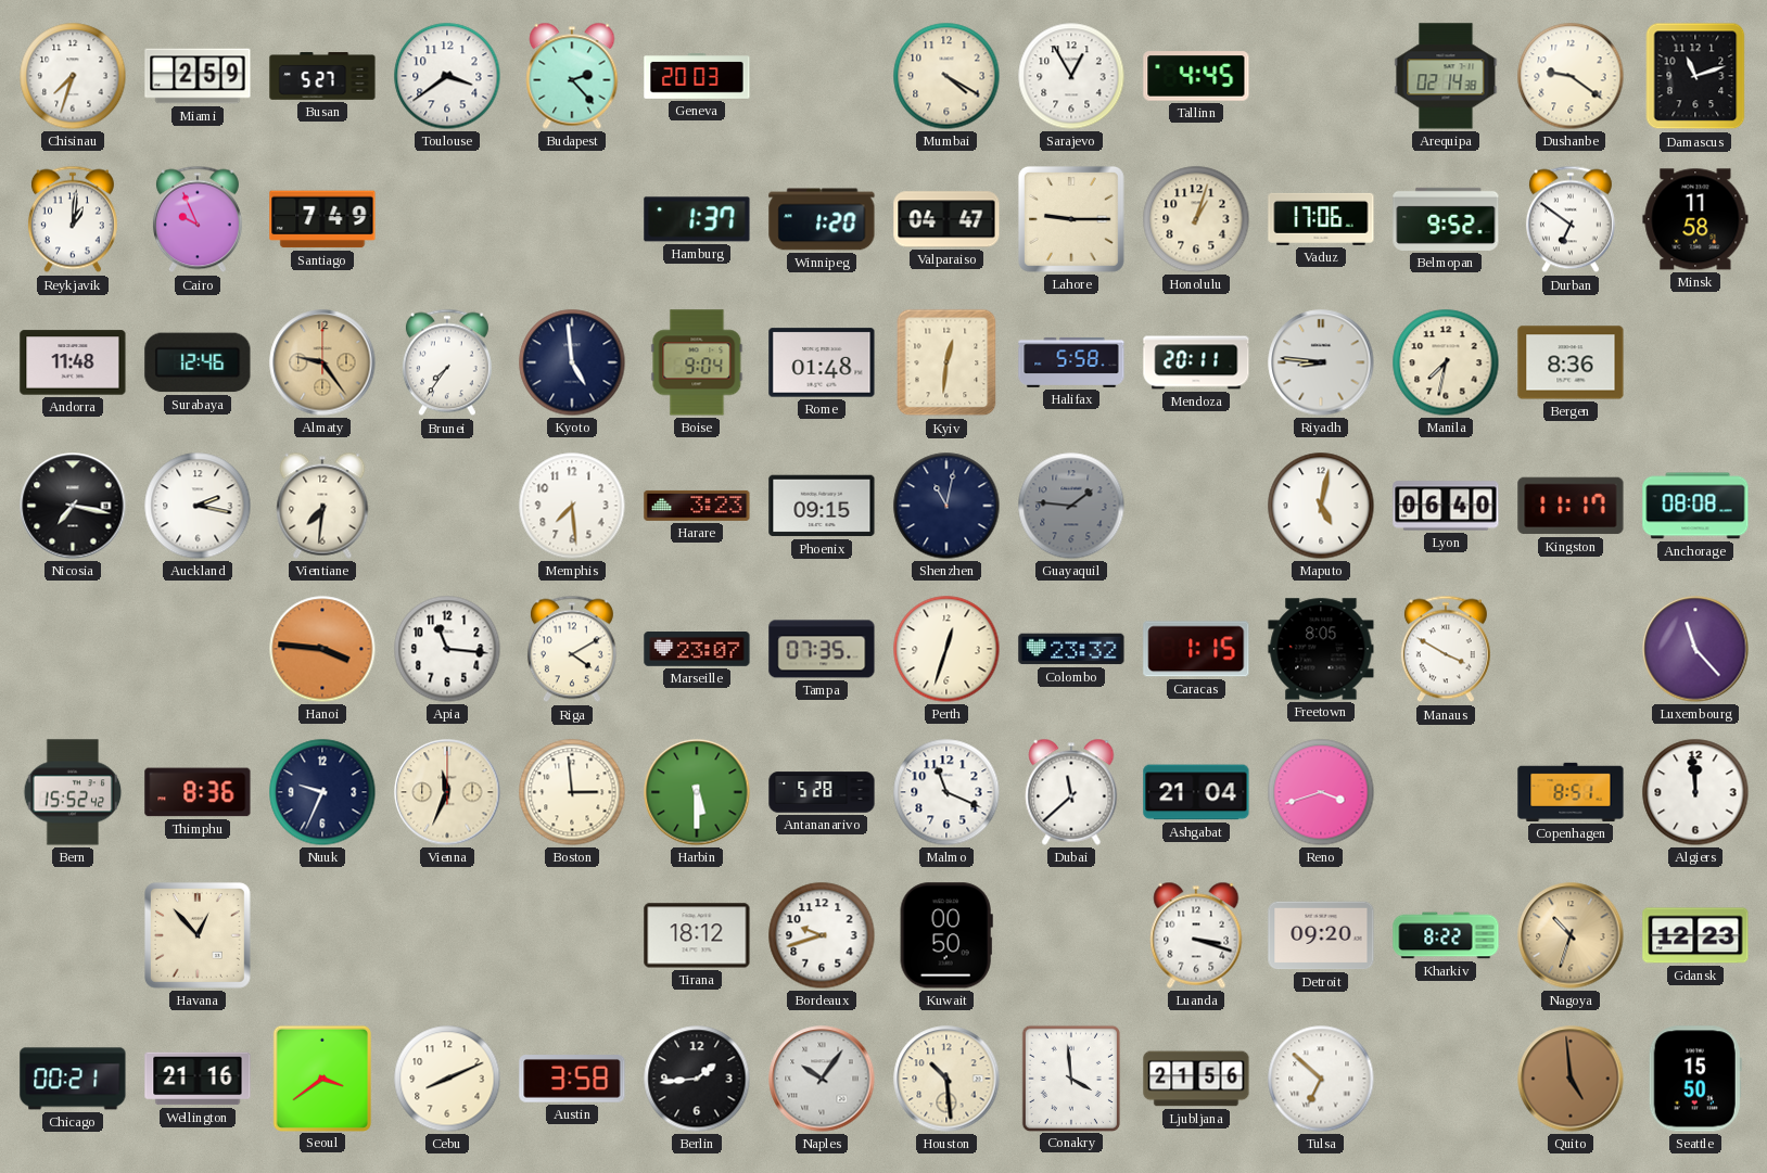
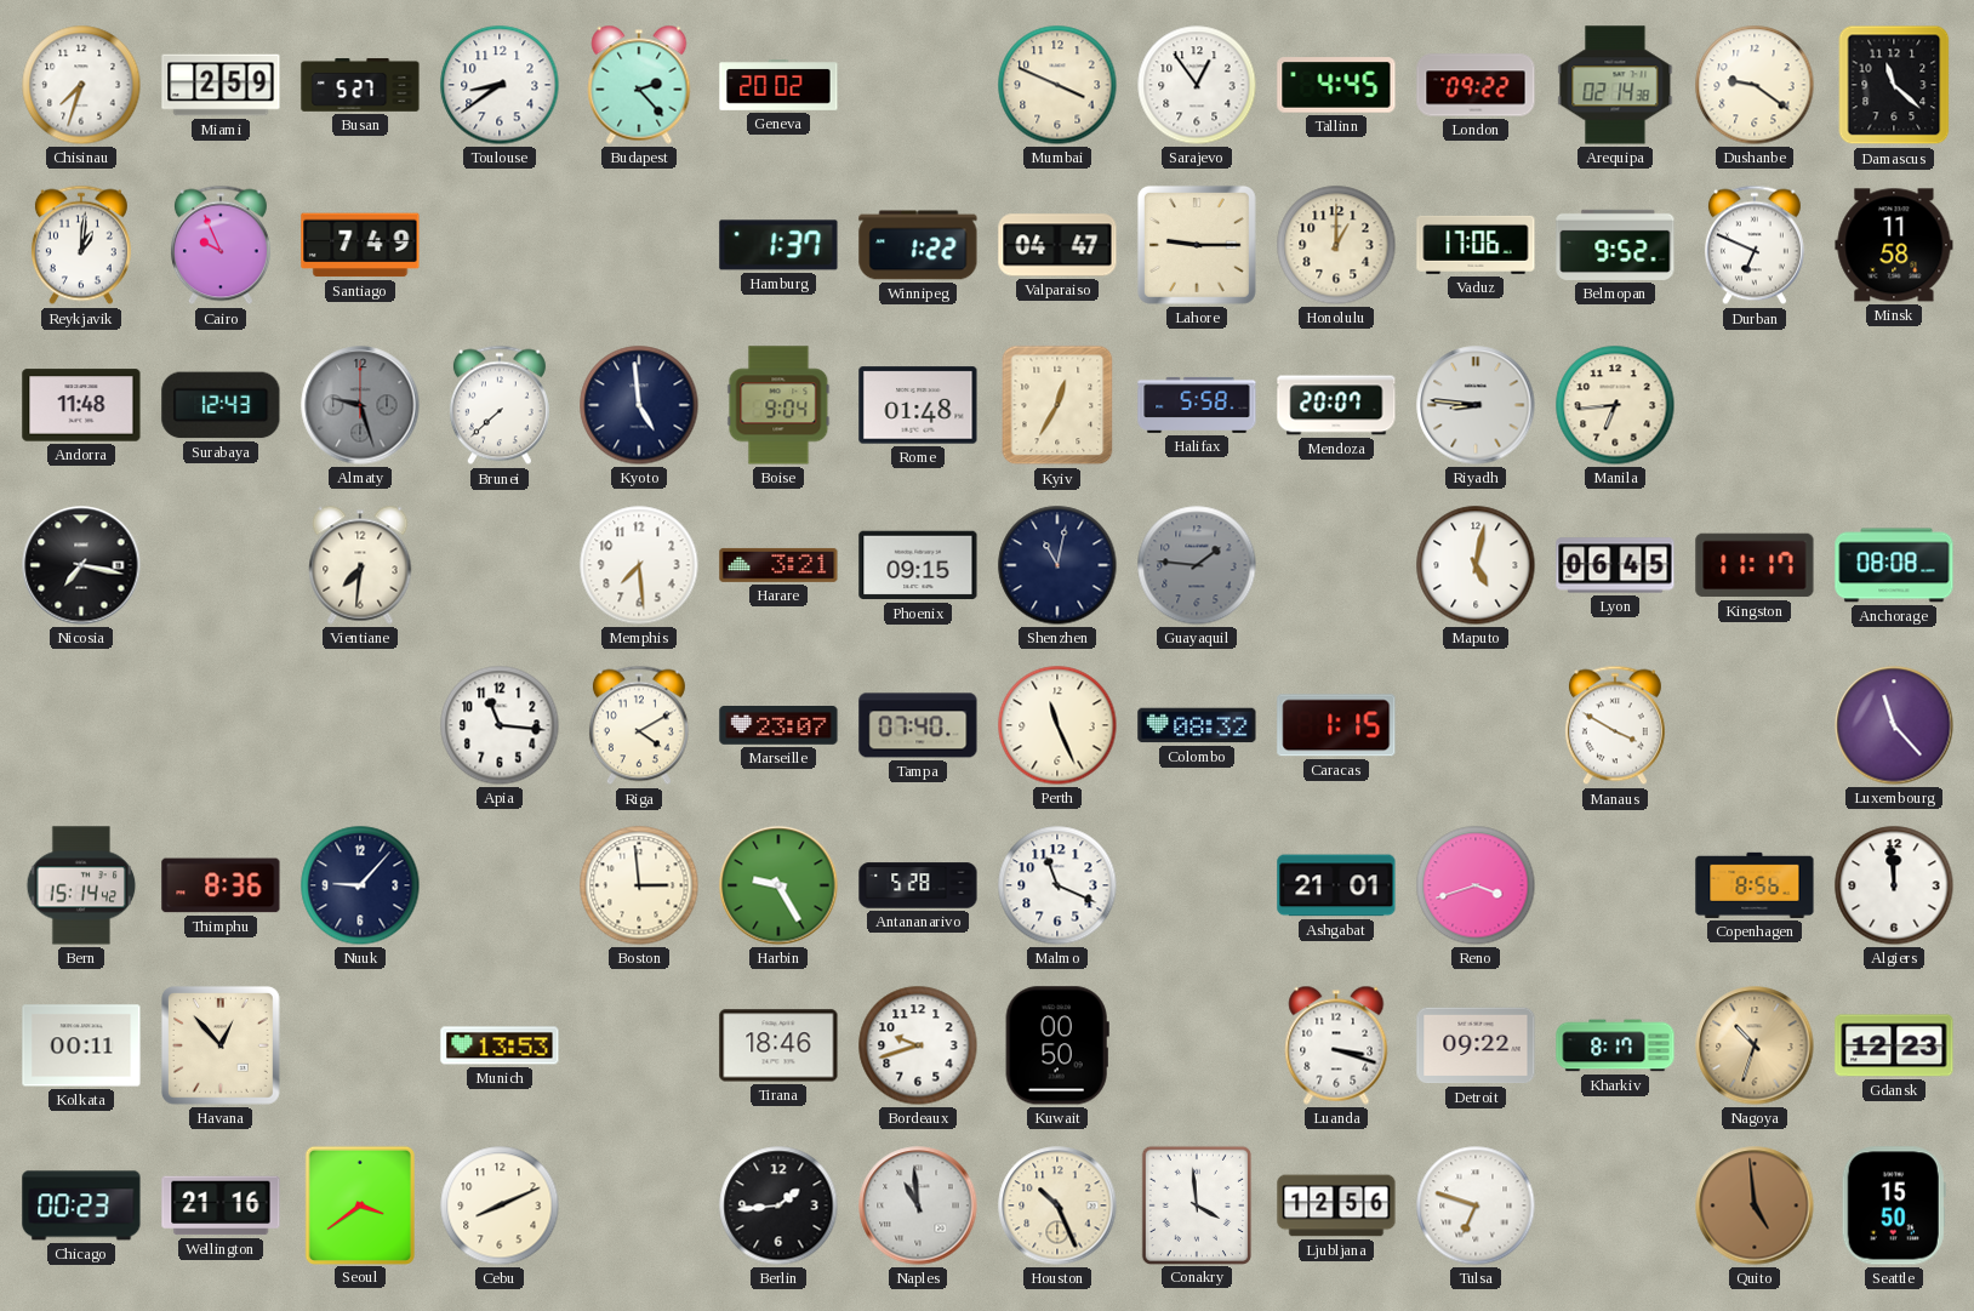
Toulouse: 3:39 -> 8:39 (500, 85)
Geneva: 20:03 -> 20:02 (778, 86)
Mumbai: 4:20 -> 3:49 (1057, 85)
Sarajevo: 12:55 -> 12:54 (1197, 85)
London: none -> 09:22 (1476, 85)
Damascus: 11:12 -> 11:22 (1894, 85)
Winnipeg: 1:20 -> 1:22 (918, 245)
Honolulu: 1:03 -> 1:00 (1336, 245)
Durban: 6:51 -> 6:49 (1755, 245)
Surabaya: 12:46 -> 12:43 (221, 405)
Almaty: 9:24 -> 9:27 (360, 405)
Almaty dial: champagne -> grey (360, 405)
Brunei: 7:36 -> 7:38 (500, 405)
Kyiv: 12:31 -> 12:35 (1057, 405)
Mendoza: 20:11 -> 20:07 (1336, 405)
Manila: 7:32 -> 6:44 (1615, 405)
Bergen: 8:36 -> none (1571, 362)
Auckland: 2:17 -> none (198, 506)
Harare: 3:23 -> 3:21 (778, 565)
Lyon: 06:40 -> 06:45 (1615, 565)
Hanoi: 3:46 -> none (322, 649)
Tampa: 07:35 -> 07:40 (918, 725)
Perth: 12:33 -> 11:26 (1057, 725)
Colombo: 23:32 -> 08:32 (1197, 725)
Freetown: 8:05 -> none (1321, 649)
Bern: 15:52 -> 15:14 (81, 885)
Nuuk: 9:34 -> 9:07 (360, 885)
Vienna: 11:34 -> none (447, 792)
Harbin: 5:30 -> 9:25 (778, 885)
Dubai: 11:38 -> none (1071, 792)
Ashgabat: 21:04 -> 21:01 (1336, 885)
Copenhagen: 8:51 -> 8:56 (1755, 885)
Kolkata: none -> 00:11 (81, 1045)
Munich: none -> 13:53 (500, 1045)
Tirana: 18:12 -> 18:46 (778, 1045)
Detroit: 09:20 -> 09:22 (1476, 1045)
Kharkiv: 8:22 -> 8:17 (1615, 1045)
Chicago: 00:21 -> 00:23 (81, 1205)
Austin: 3:58 -> none (572, 1079)
Naples: 10:06 -> 10:59 (918, 1205)
Houston: 10:29 -> 10:26 (1057, 1205)
Ljubljana: 21:56 -> 12:56 (1336, 1205)
Tulsa: 6:52 -> 6:48 (1476, 1205)
